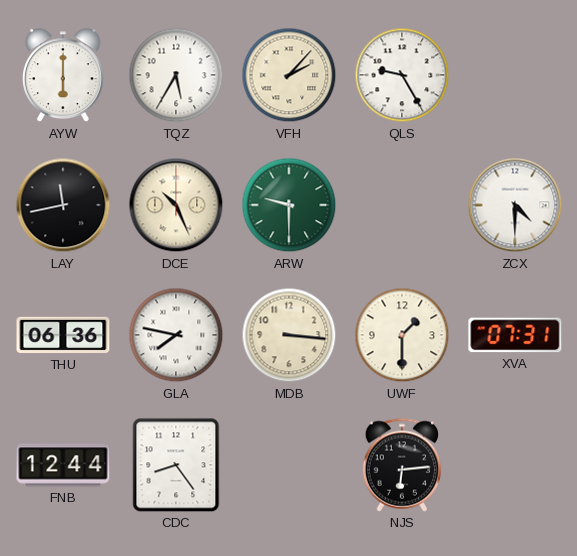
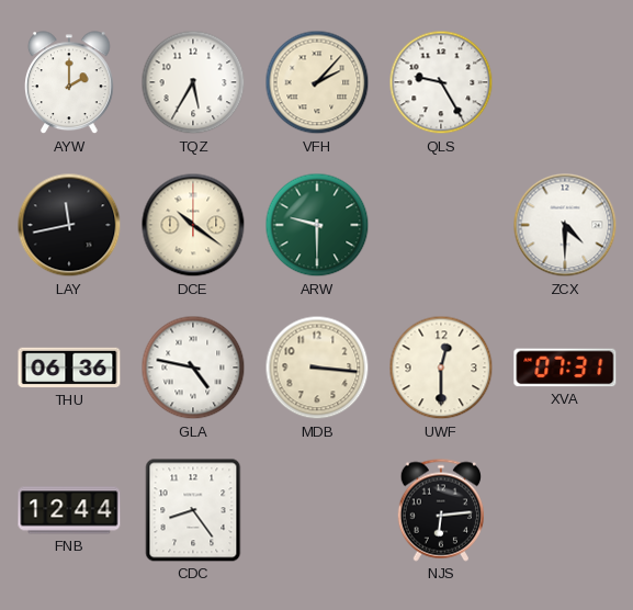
AYW: 6:00 -> 2:00 (70, 83)
DCE: 10:26 -> 10:21 (193, 225)
GLA: 7:47 -> 4:47 (193, 368)
UWF: 1:30 -> 12:30 (441, 368)
